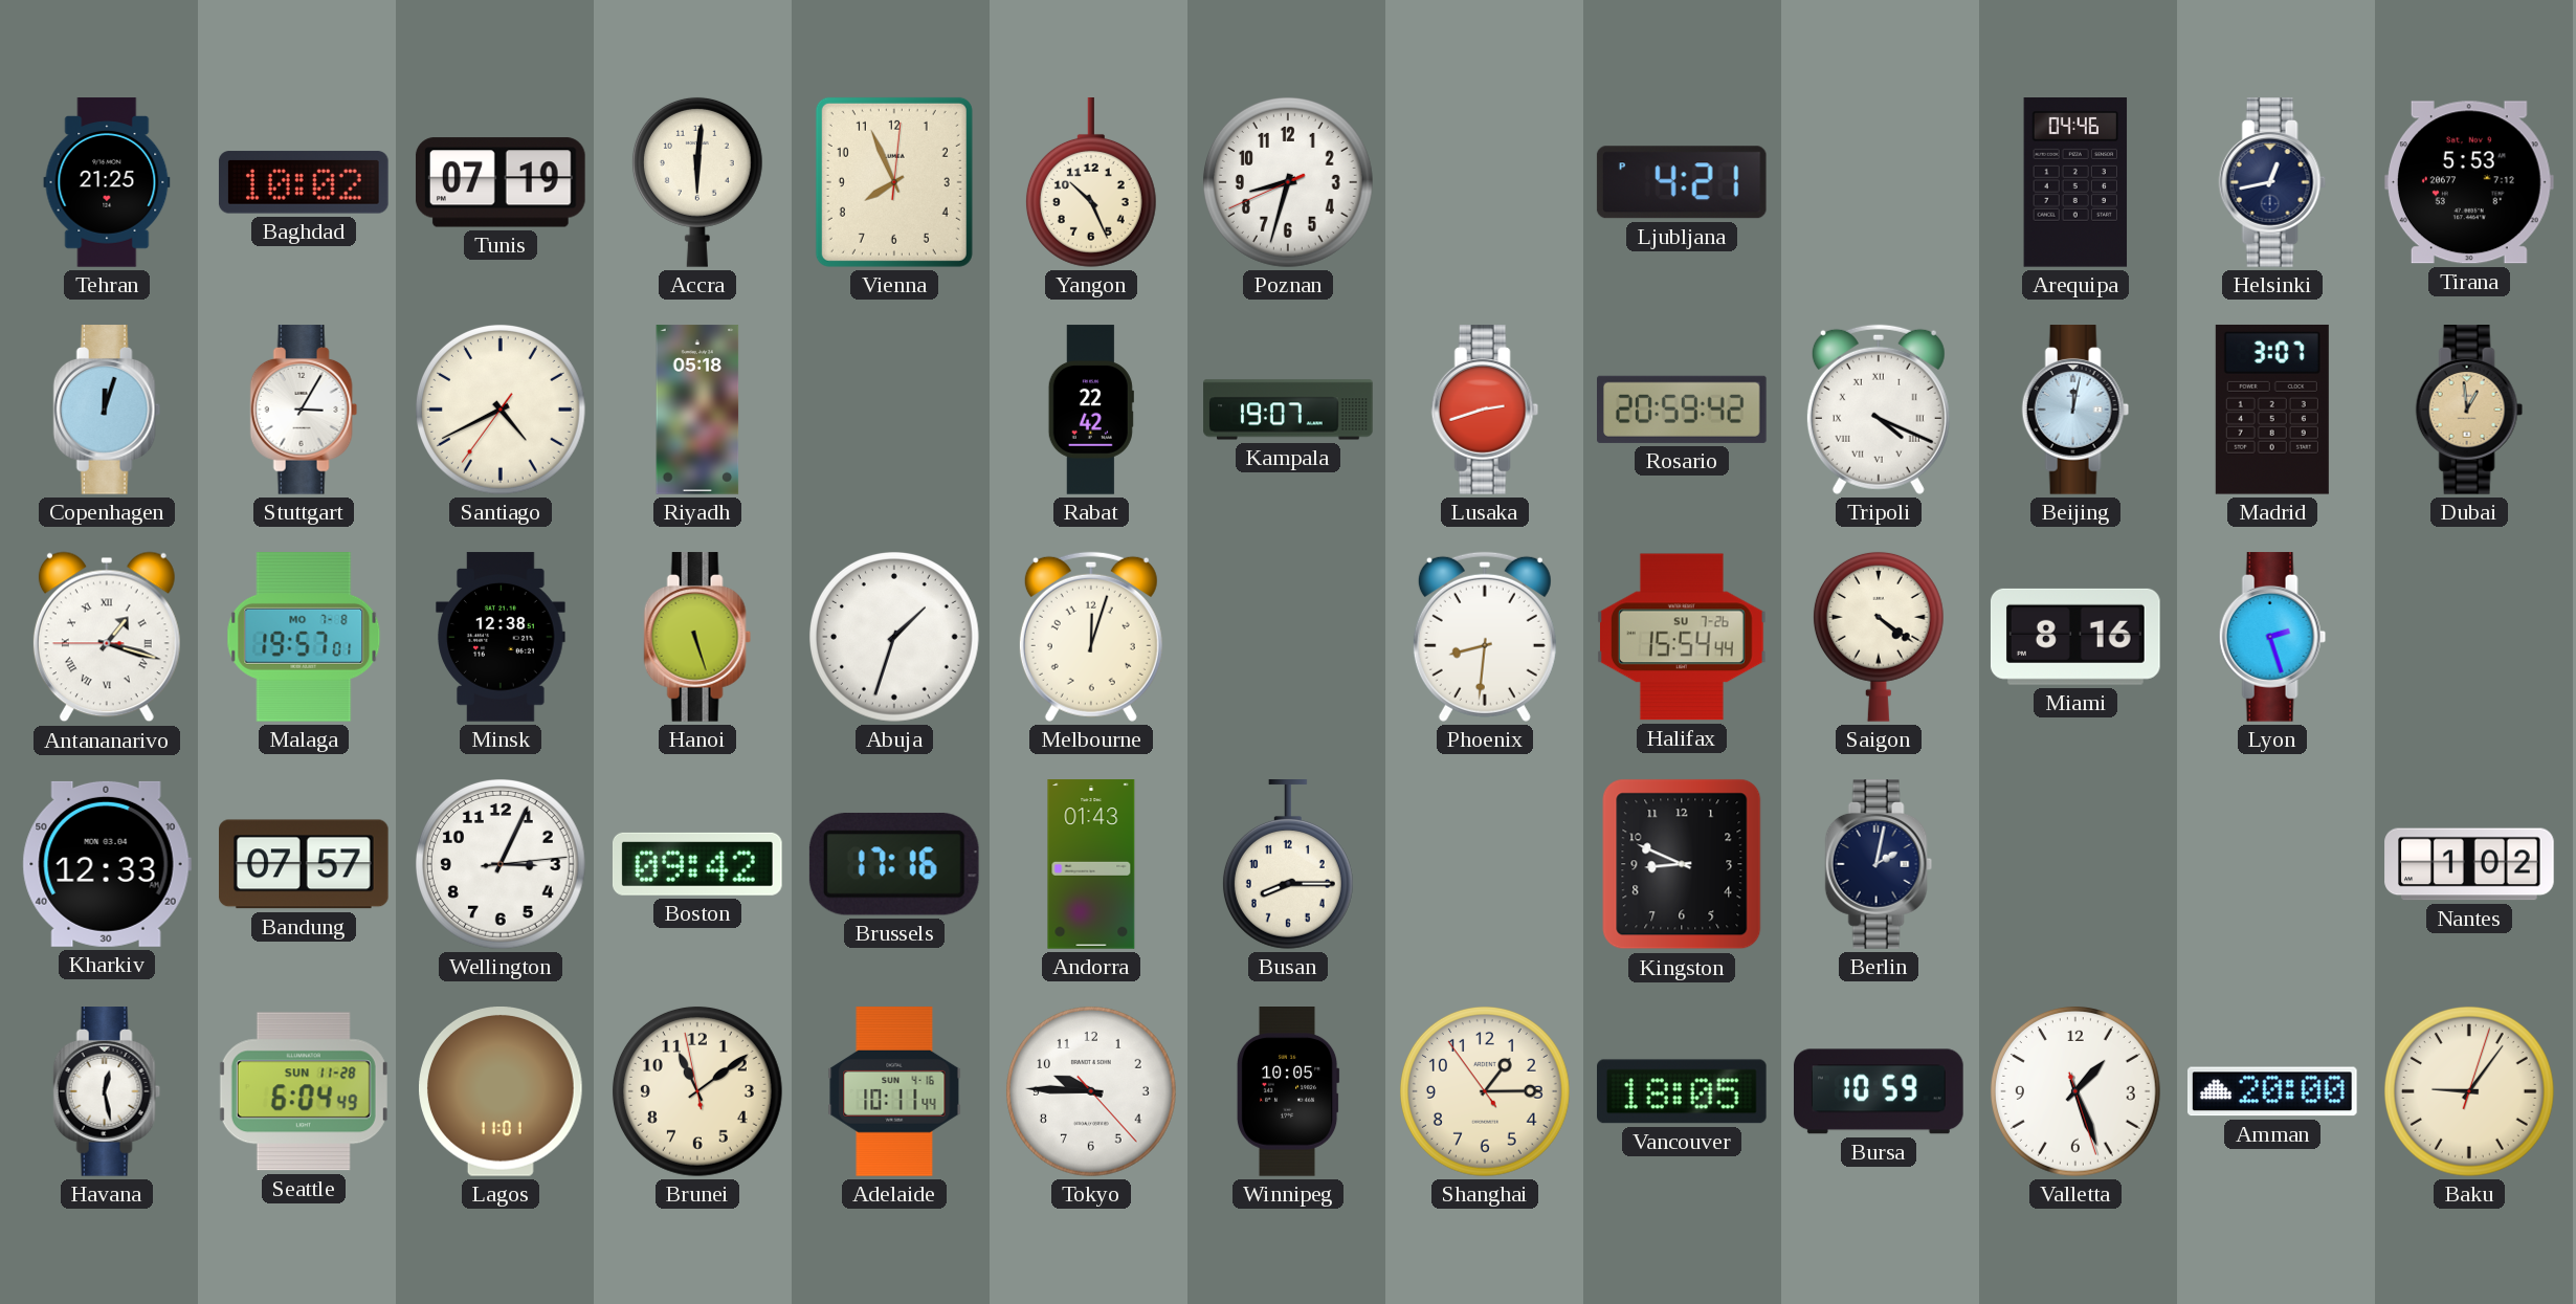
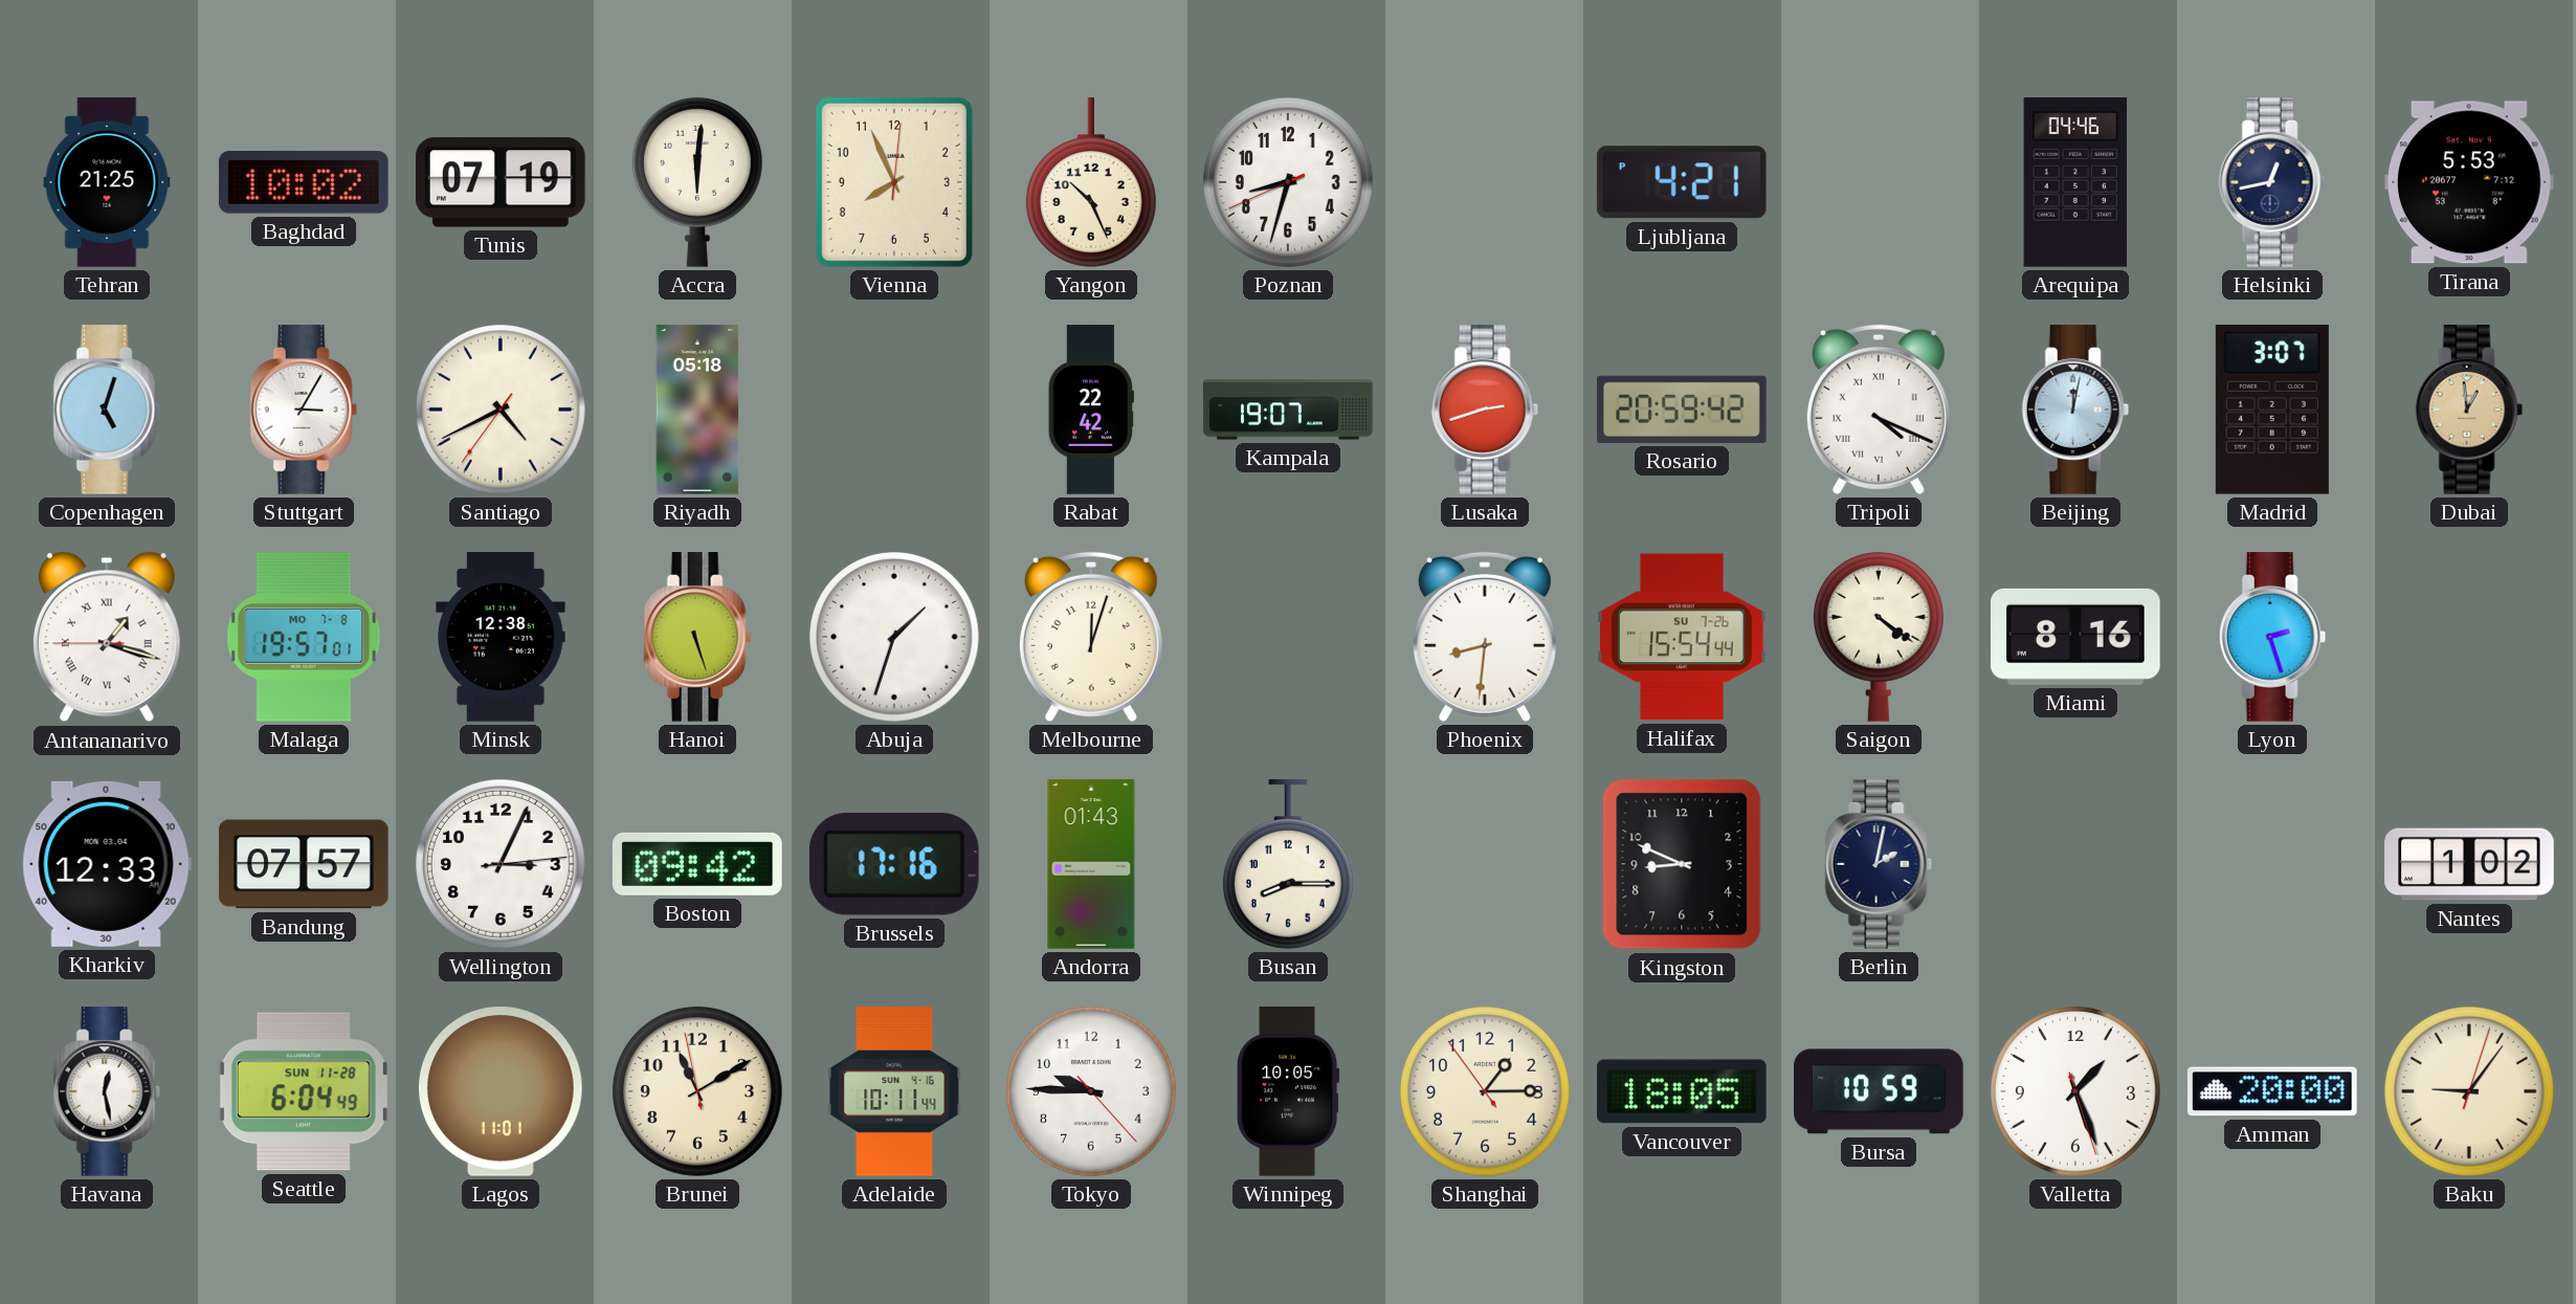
Copenhagen: 12:03 -> 5:03 (107, 410)
Brunei: 11:08 -> 11:09 (697, 1091)
